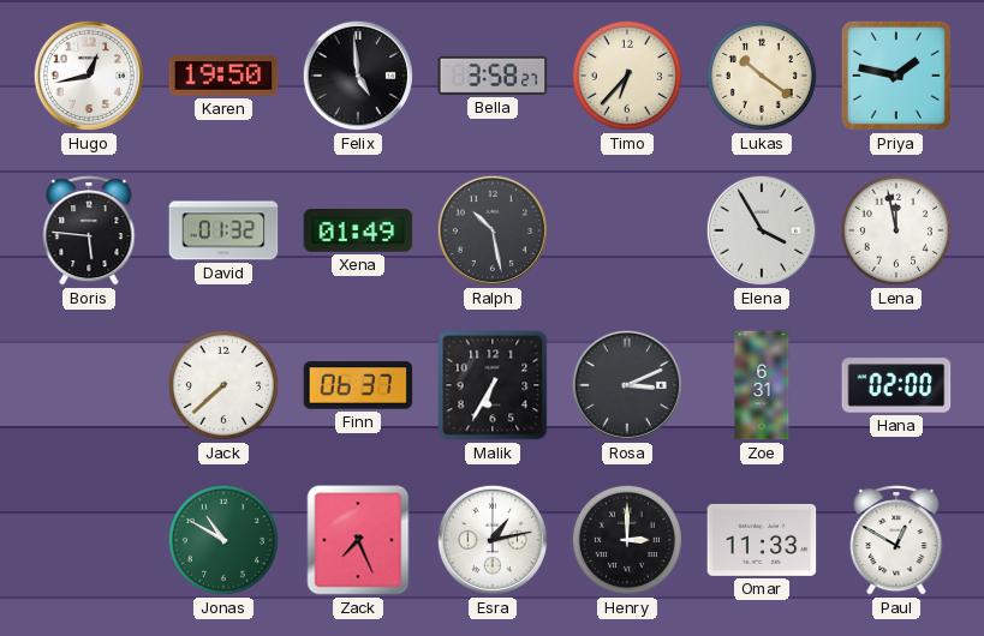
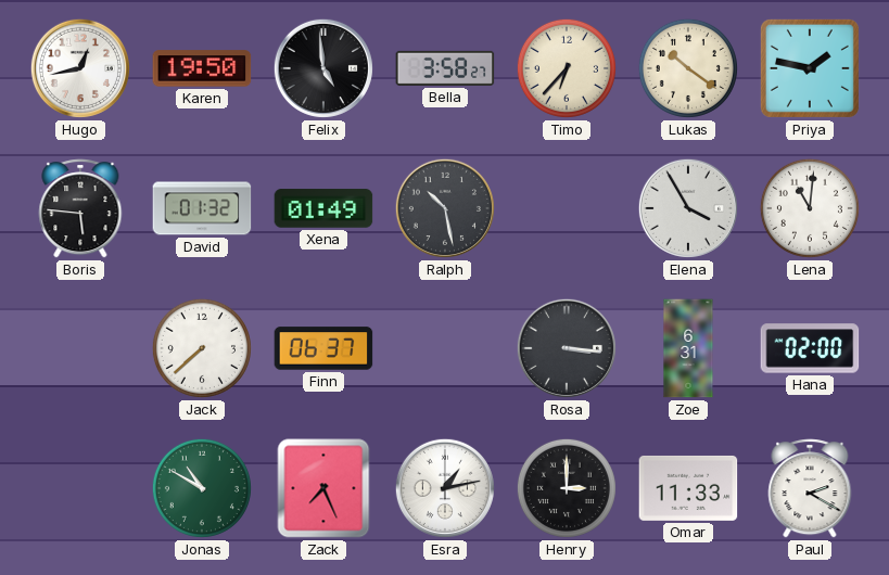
Lena: 11:58 -> 11:01 (810, 208)
Malik: 6:35 -> none (493, 385)
Rosa: 3:11 -> 3:16 (567, 348)
Paul: 12:50 -> 2:20 (810, 488)
